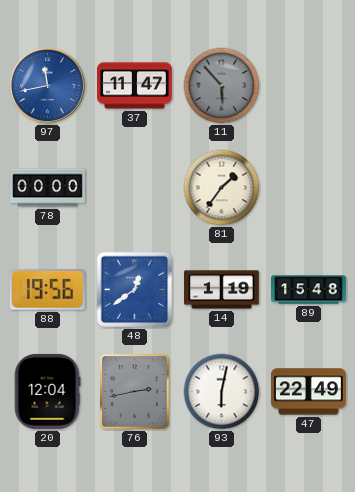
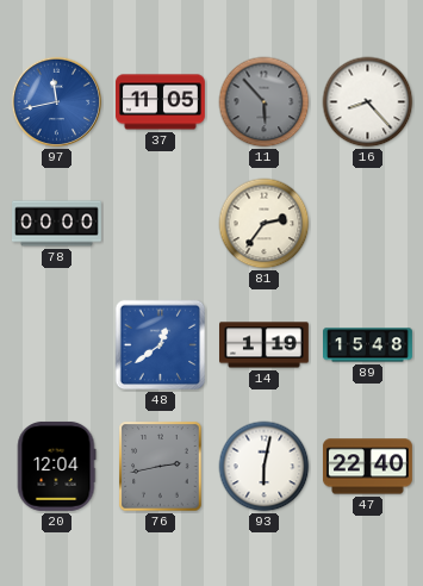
37: 11:47 -> 11:05 (161, 102)
16: none -> 8:23 (368, 102)
81: 1:36 -> 2:36 (265, 224)
88: 19:56 -> none (47, 290)
47: 22:49 -> 22:40 (367, 467)
